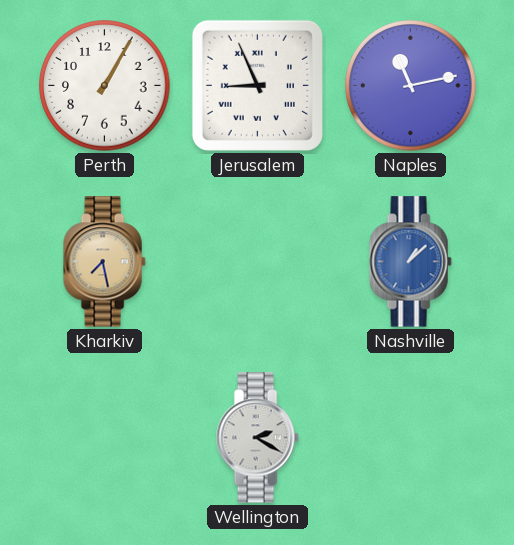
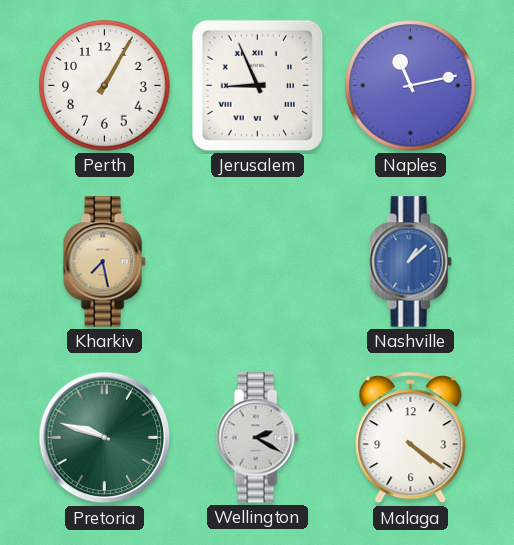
Pretoria: none -> 9:48 (105, 438)
Malaga: none -> 4:21 (411, 438)
